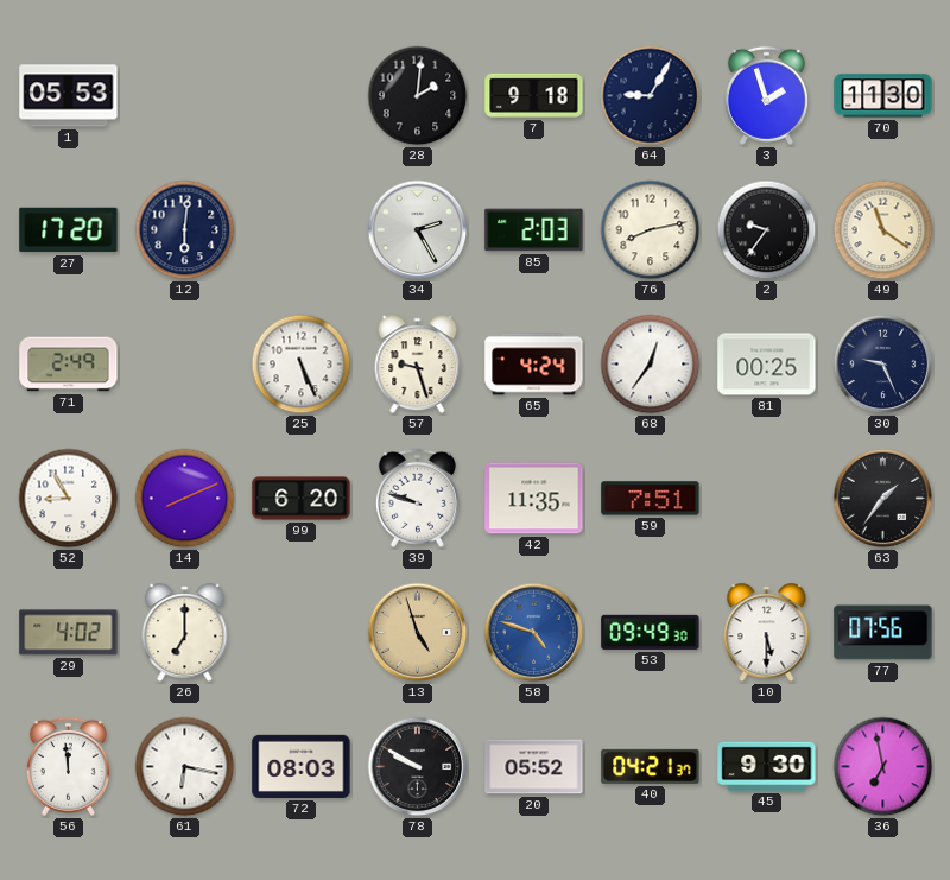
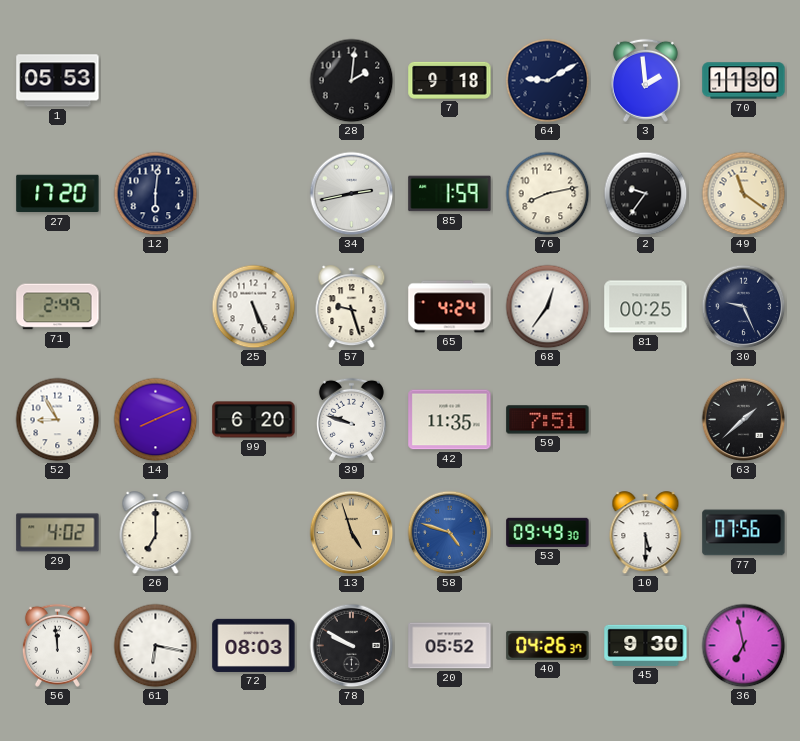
64: 9:05 -> 9:10 (548, 81)
3: 1:57 -> 1:59 (645, 80)
34: 2:25 -> 2:43 (352, 194)
85: 2:03 -> 1:59 (450, 194)
63: 1:36 -> 1:38 (744, 420)
40: 04:21 -> 04:26 (548, 645)
